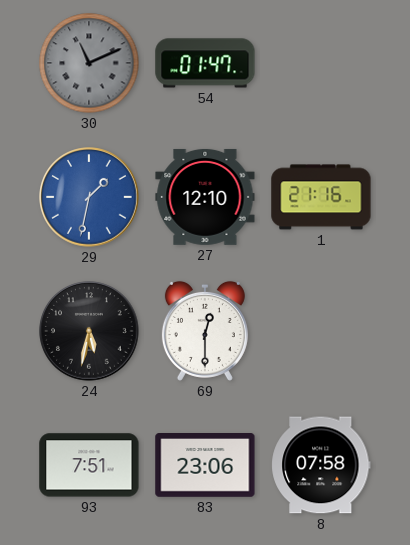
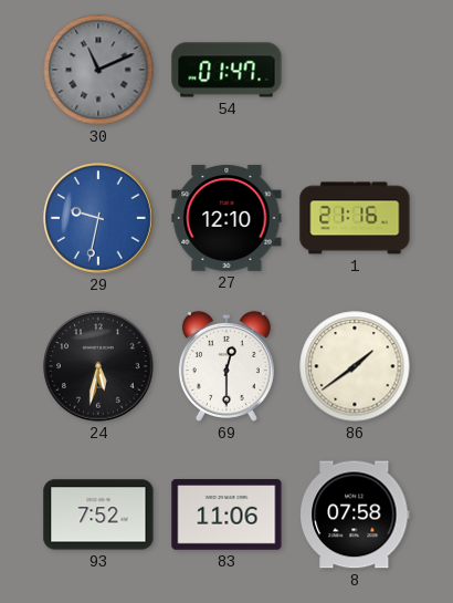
29: 1:32 -> 9:32 (98, 218)
86: none -> 1:39 (355, 366)
93: 7:51 -> 7:52 (98, 514)
83: 23:06 -> 11:06 (227, 516)
